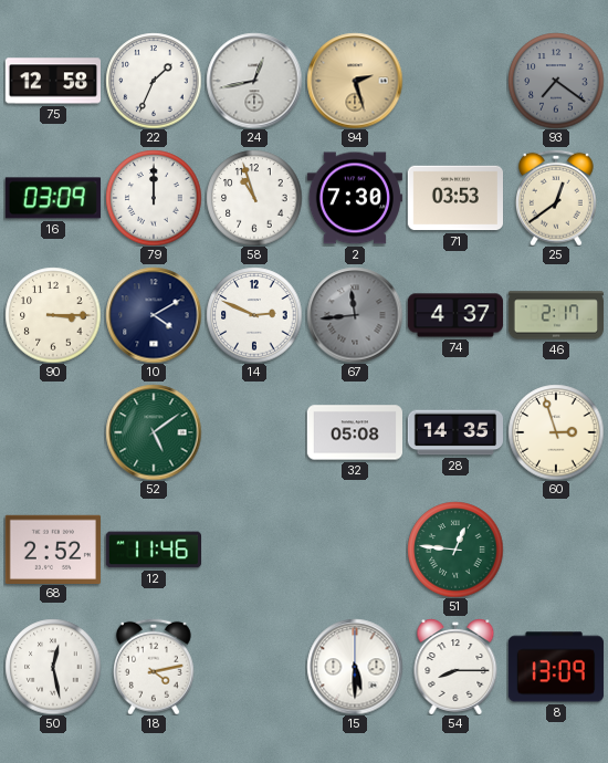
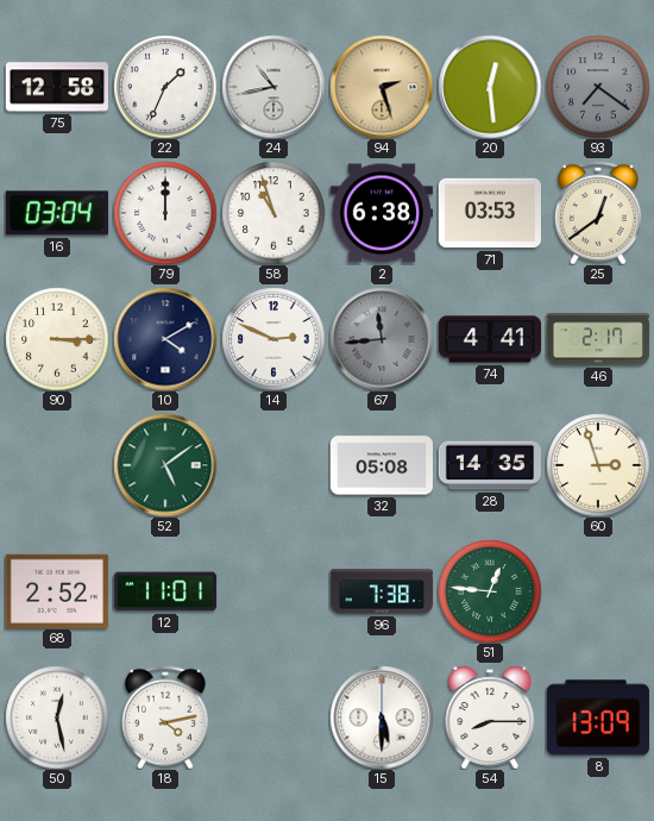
24: 12:43 -> 10:43 (273, 87)
20: none -> 12:29 (490, 87)
16: 03:09 -> 03:04 (57, 213)
2: 7:30 -> 6:38 (381, 213)
74: 4:37 -> 4:41 (489, 339)
12: 11:46 -> 11:01 (164, 591)
96: none -> 7:38 (381, 591)
